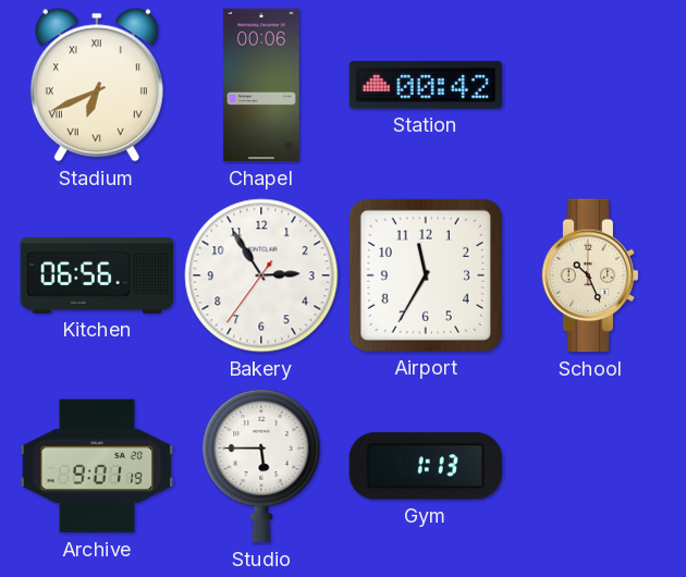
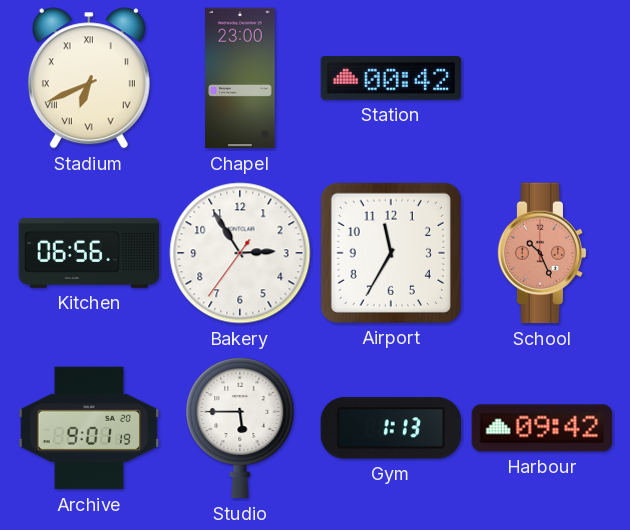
Chapel: 00:06 -> 23:00 (240, 78)
School dial: cream -> salmon (542, 253)
Harbour: none -> 09:42 (542, 428)
